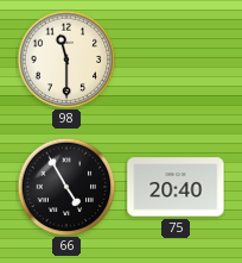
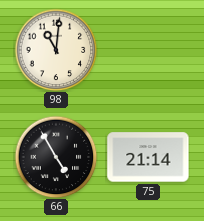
98: 11:30 -> 11:01 (56, 50)
75: 20:40 -> 21:14 (148, 157)
